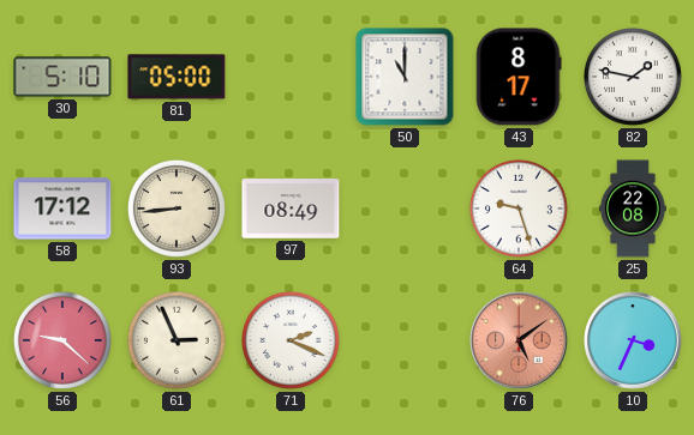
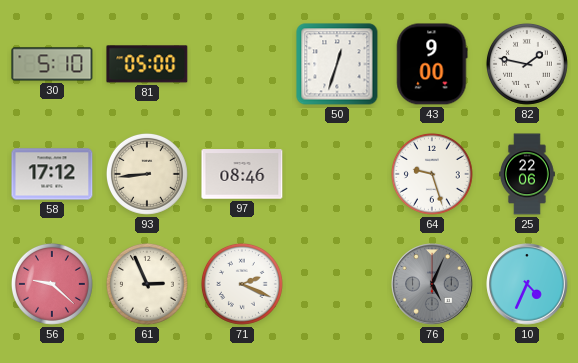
50: 11:00 -> 12:33 (337, 64)
43: 8:17 -> 9:00 (432, 64)
97: 08:49 -> 08:46 (242, 174)
25: 22:08 -> 22:06 (528, 174)
76: 5:09 -> 5:04 (432, 284)
76 dial: salmon -> grey (432, 284)
10: 3:34 -> 4:34 (527, 284)
